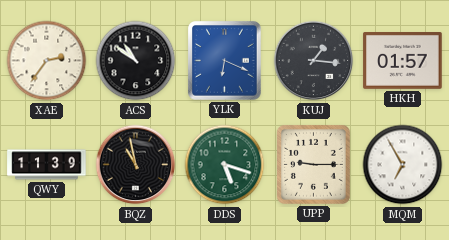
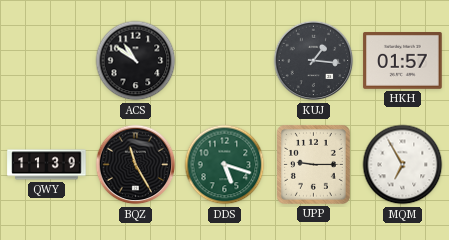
XAE: 2:36 -> none (47, 61)
YLK: 6:19 -> none (225, 61)
BQZ: 10:58 -> 11:25 (136, 165)
